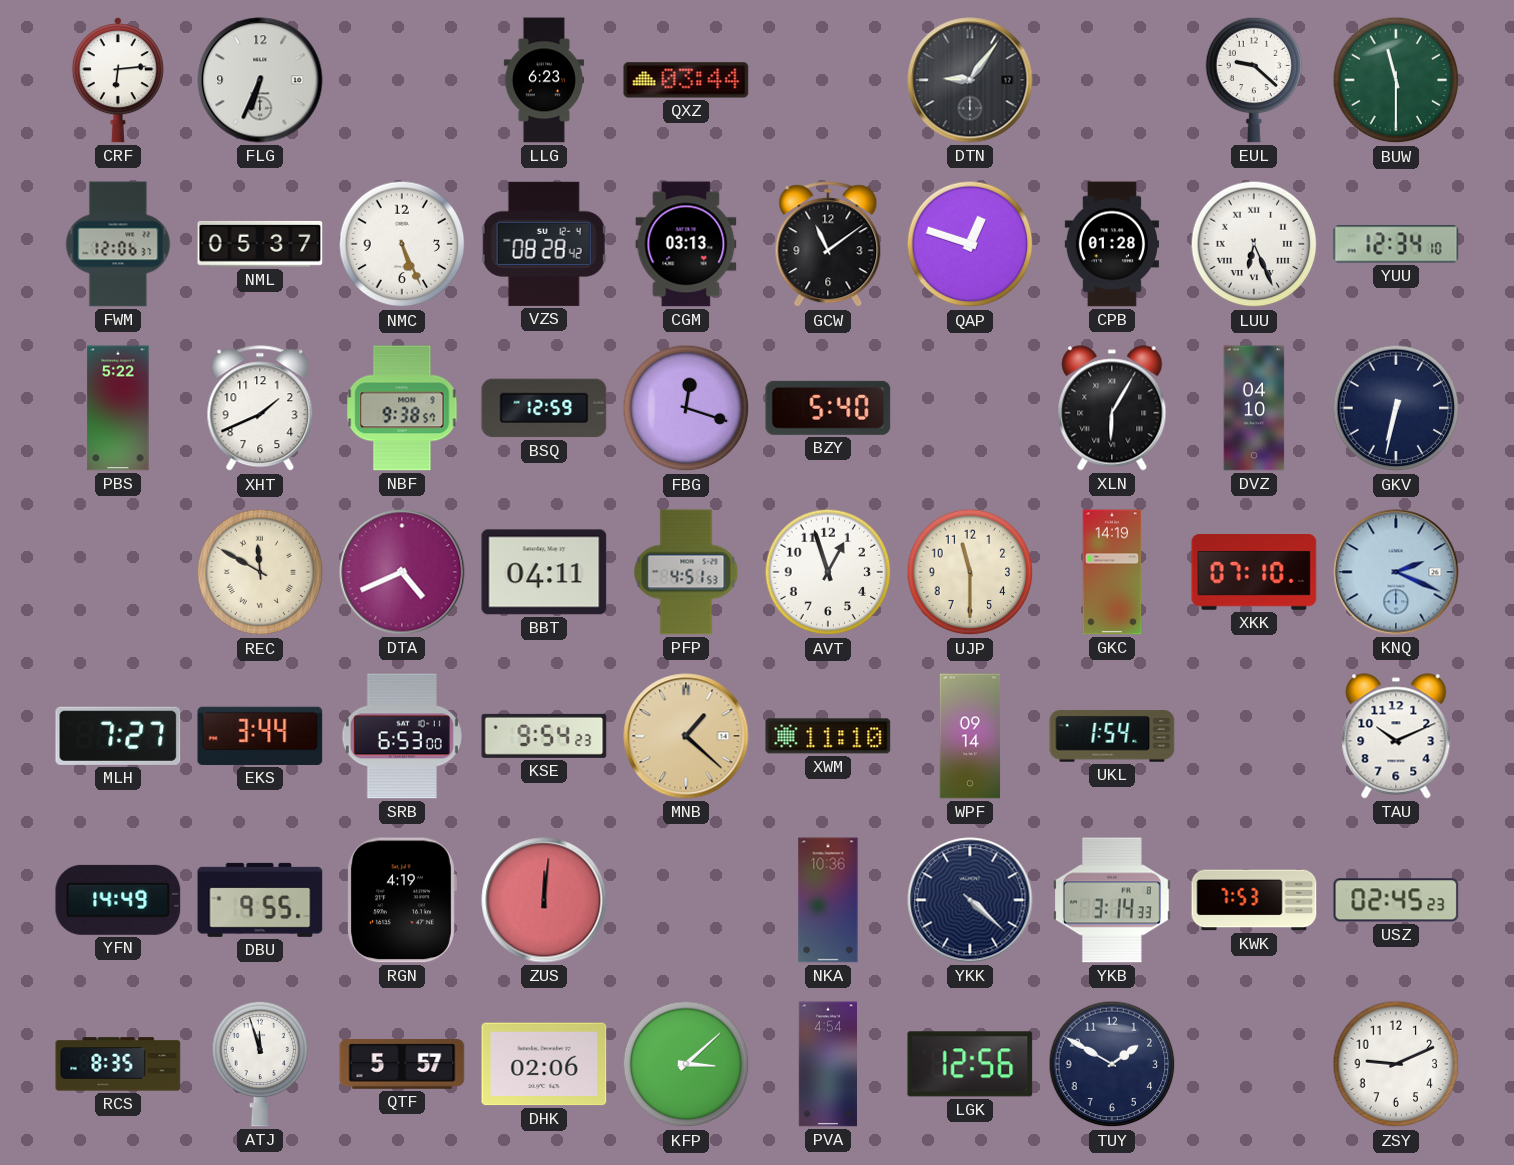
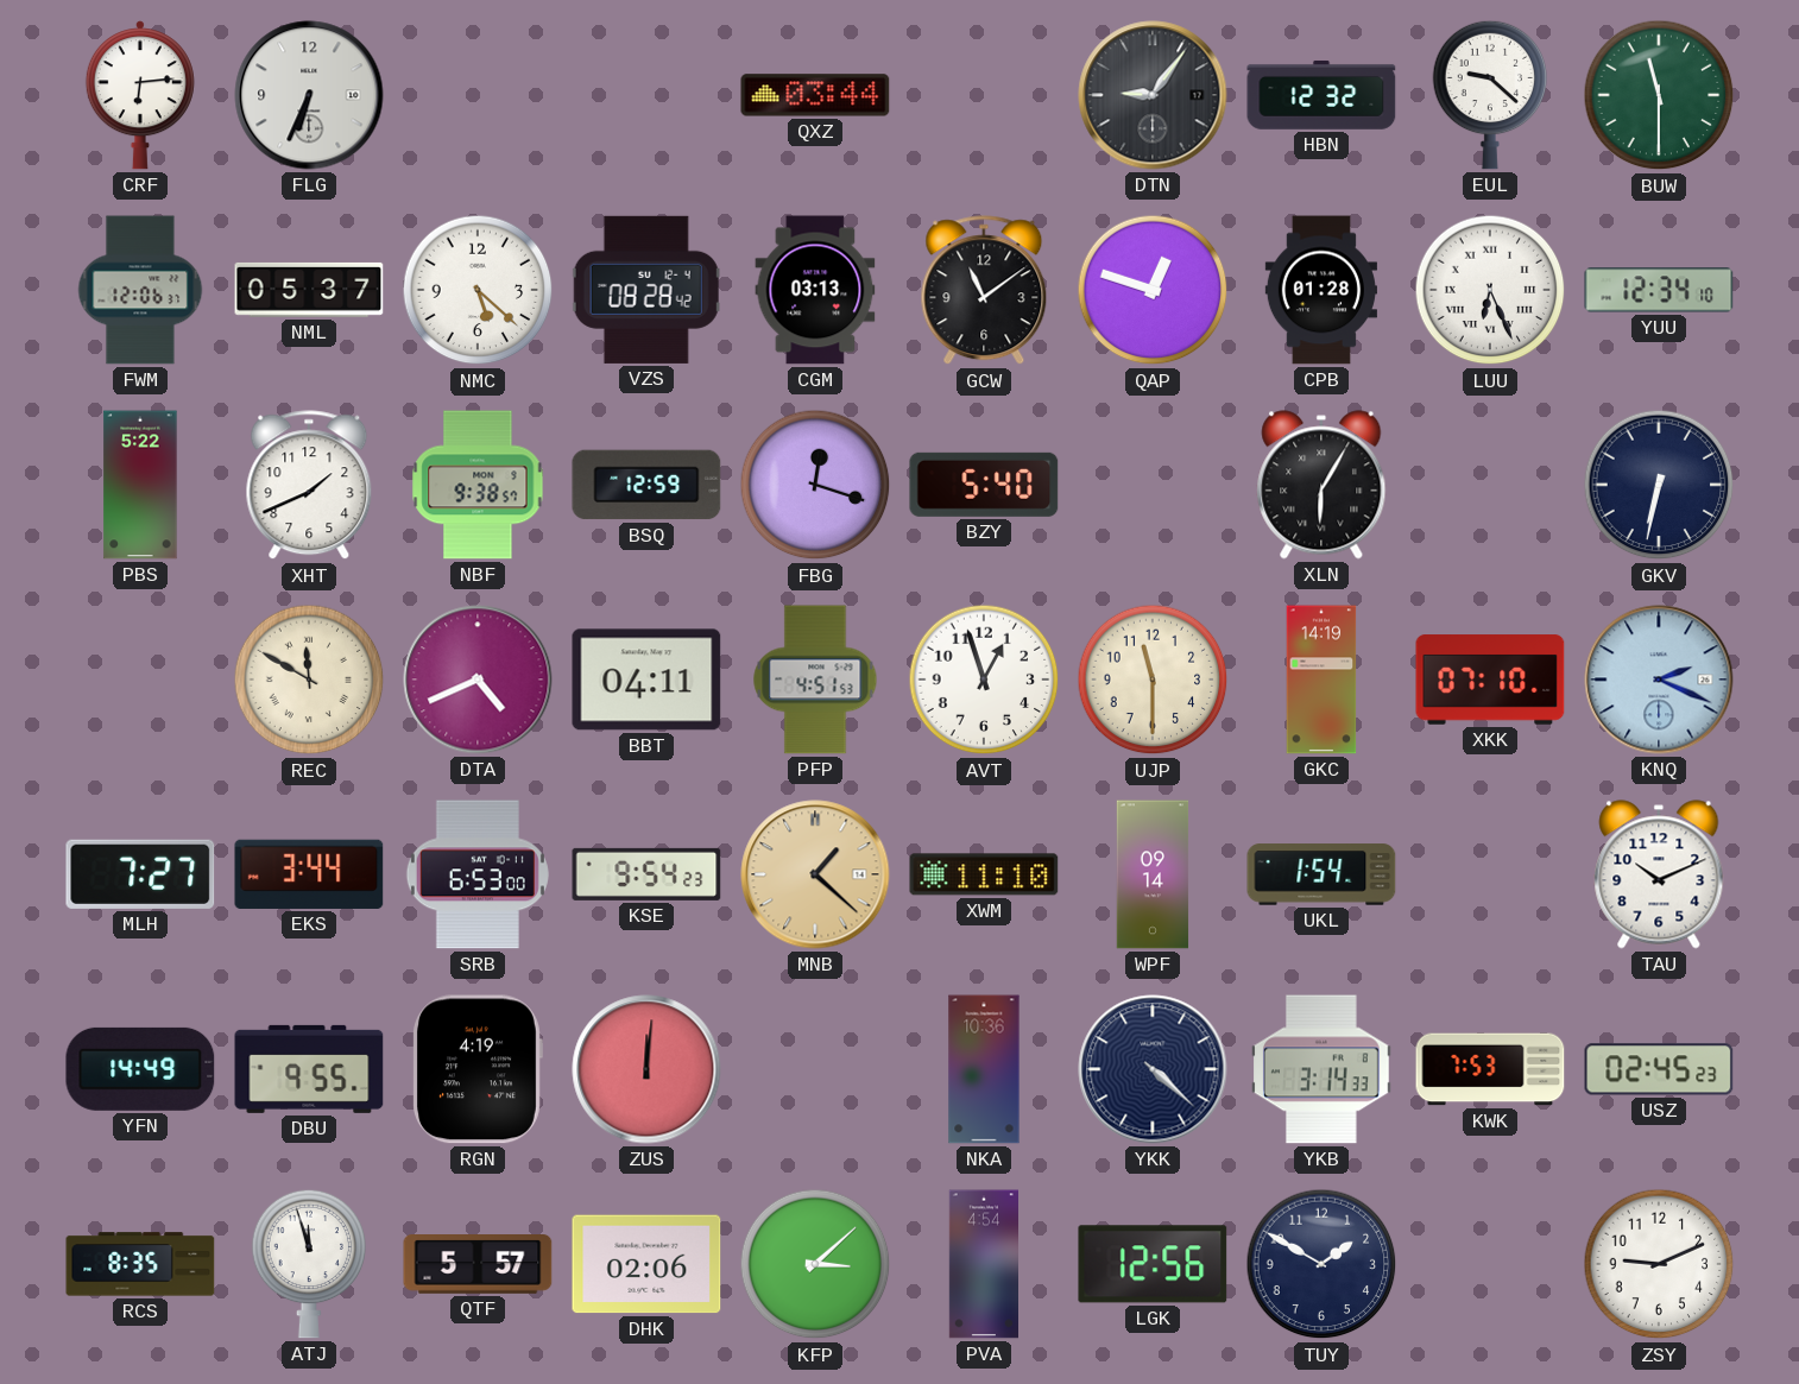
LLG: 6:23 -> none (544, 80)
HBN: none -> 12:32 (1321, 95)
NMC: 5:26 -> 5:22 (478, 290)
DVZ: 04:10 -> none (1254, 408)
